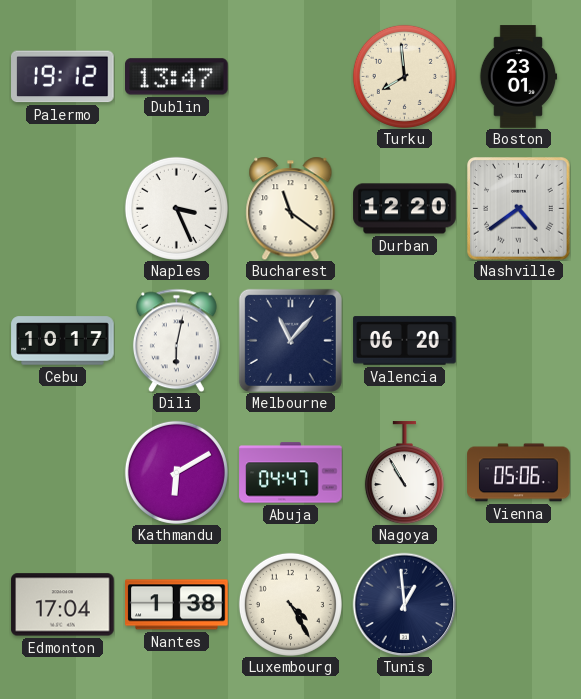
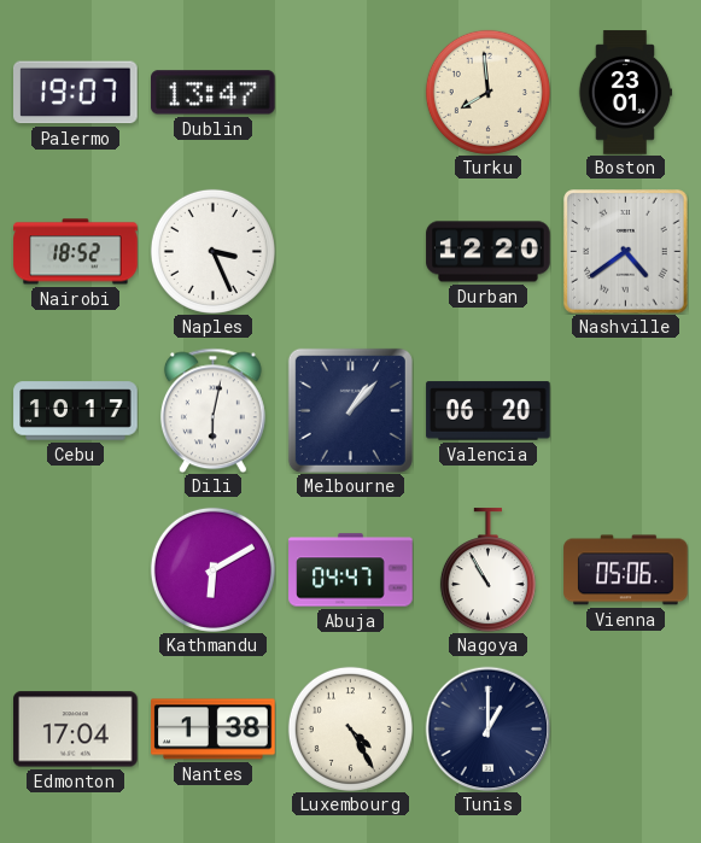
Palermo: 19:12 -> 19:07 (76, 93)
Nairobi: none -> 18:52 (76, 252)
Bucharest: 11:21 -> none (291, 208)
Melbourne: 11:07 -> 1:07 (350, 410)
Tunis: 12:59 -> 1:00 (487, 728)
